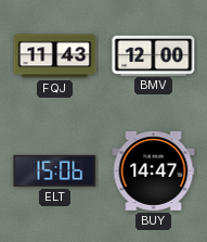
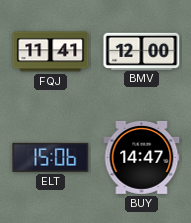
FQJ: 11:43 -> 11:41 (51, 52)
